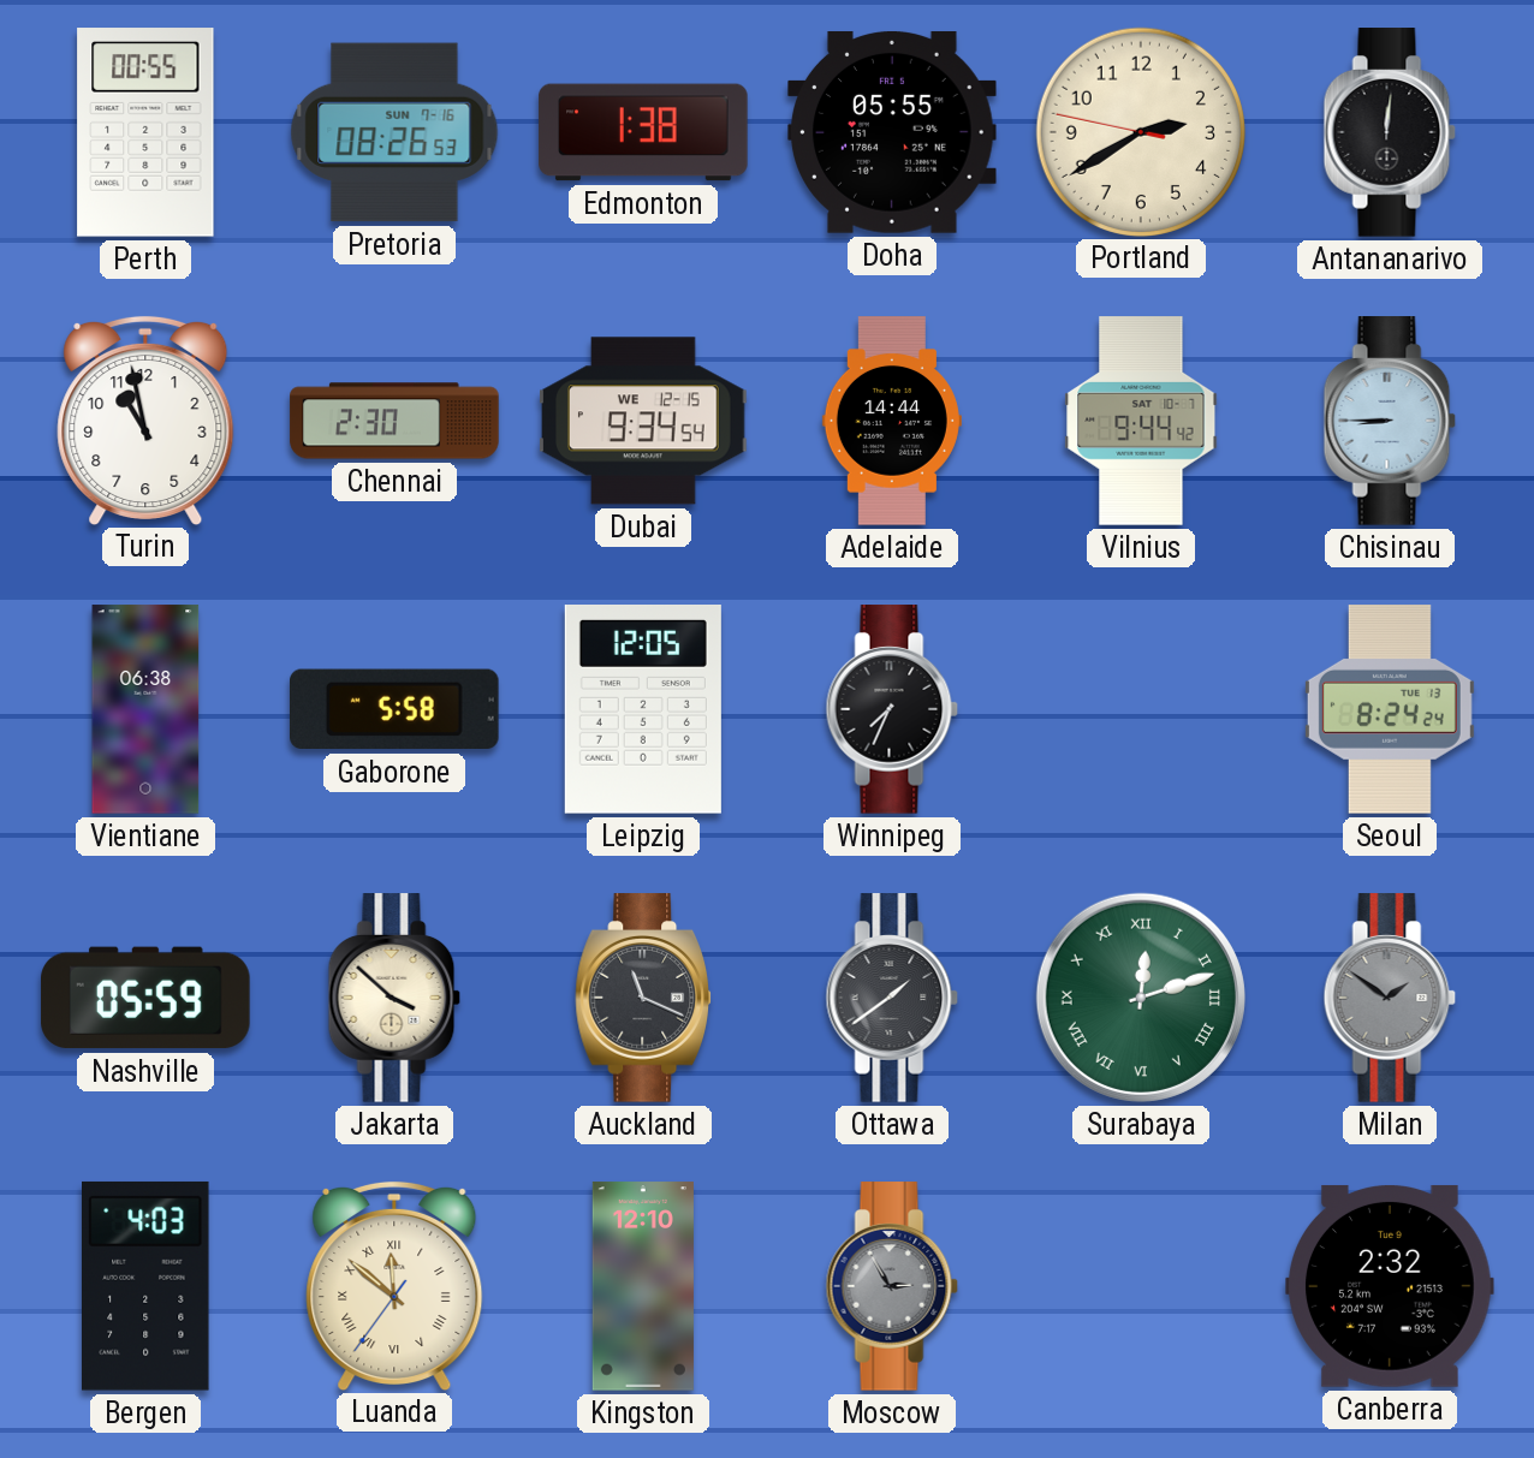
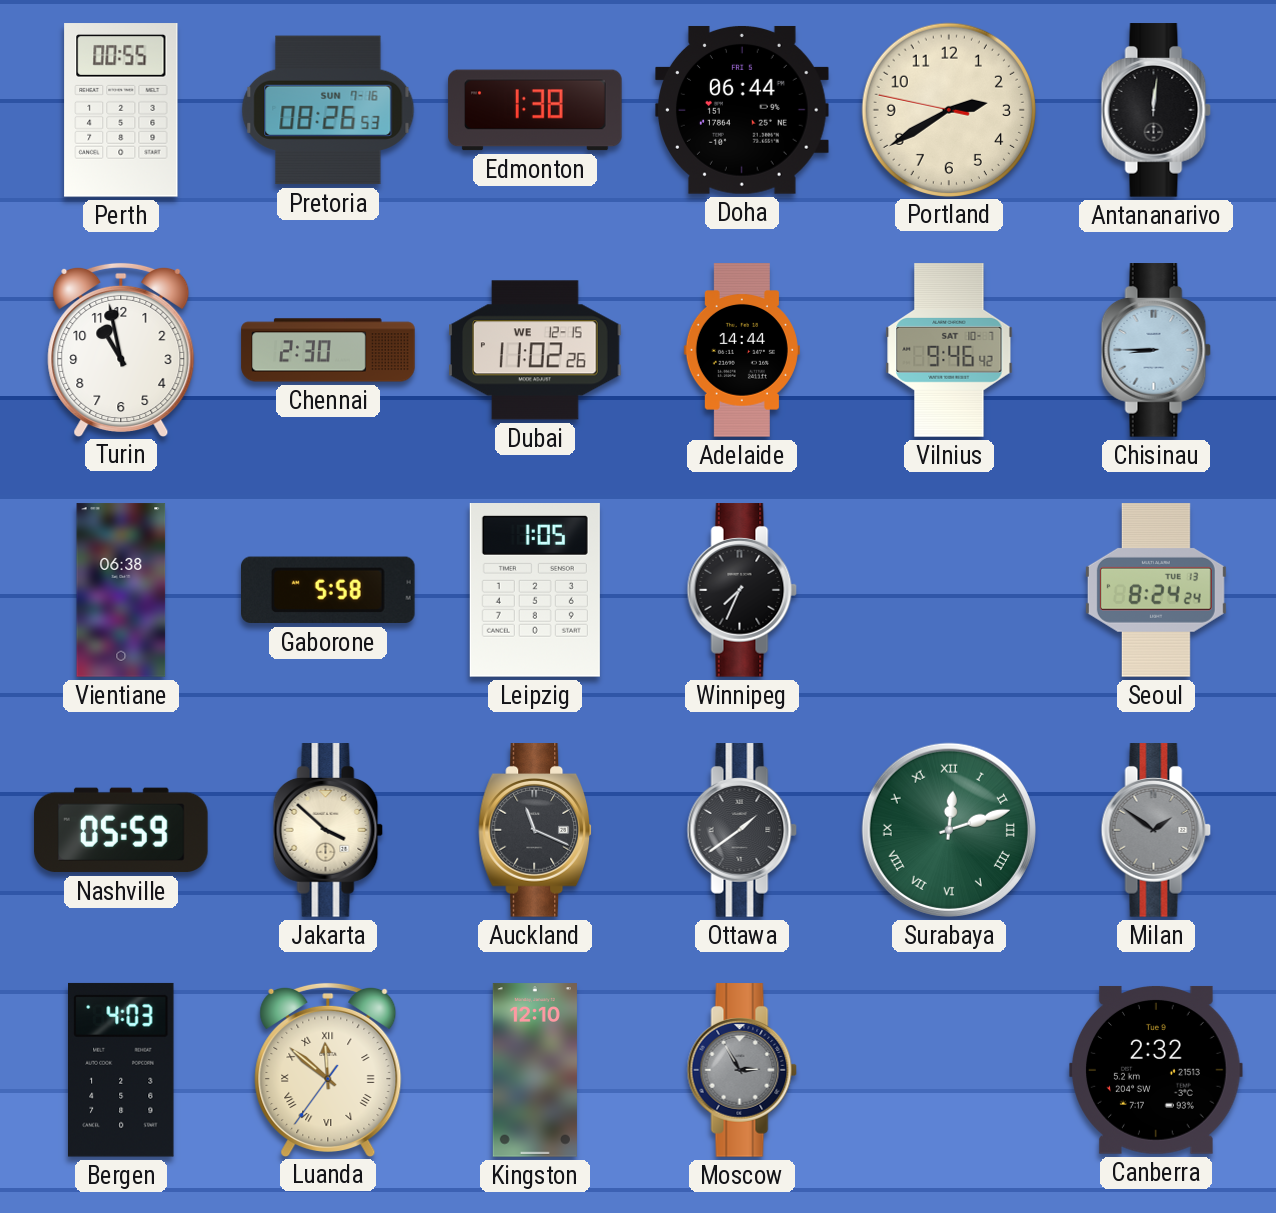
Doha: 05:55 -> 06:44 (742, 110)
Dubai: 9:34 -> 11:02 (535, 350)
Vilnius: 9:44 -> 9:46 (949, 350)
Leipzig: 12:05 -> 1:05 (535, 591)
